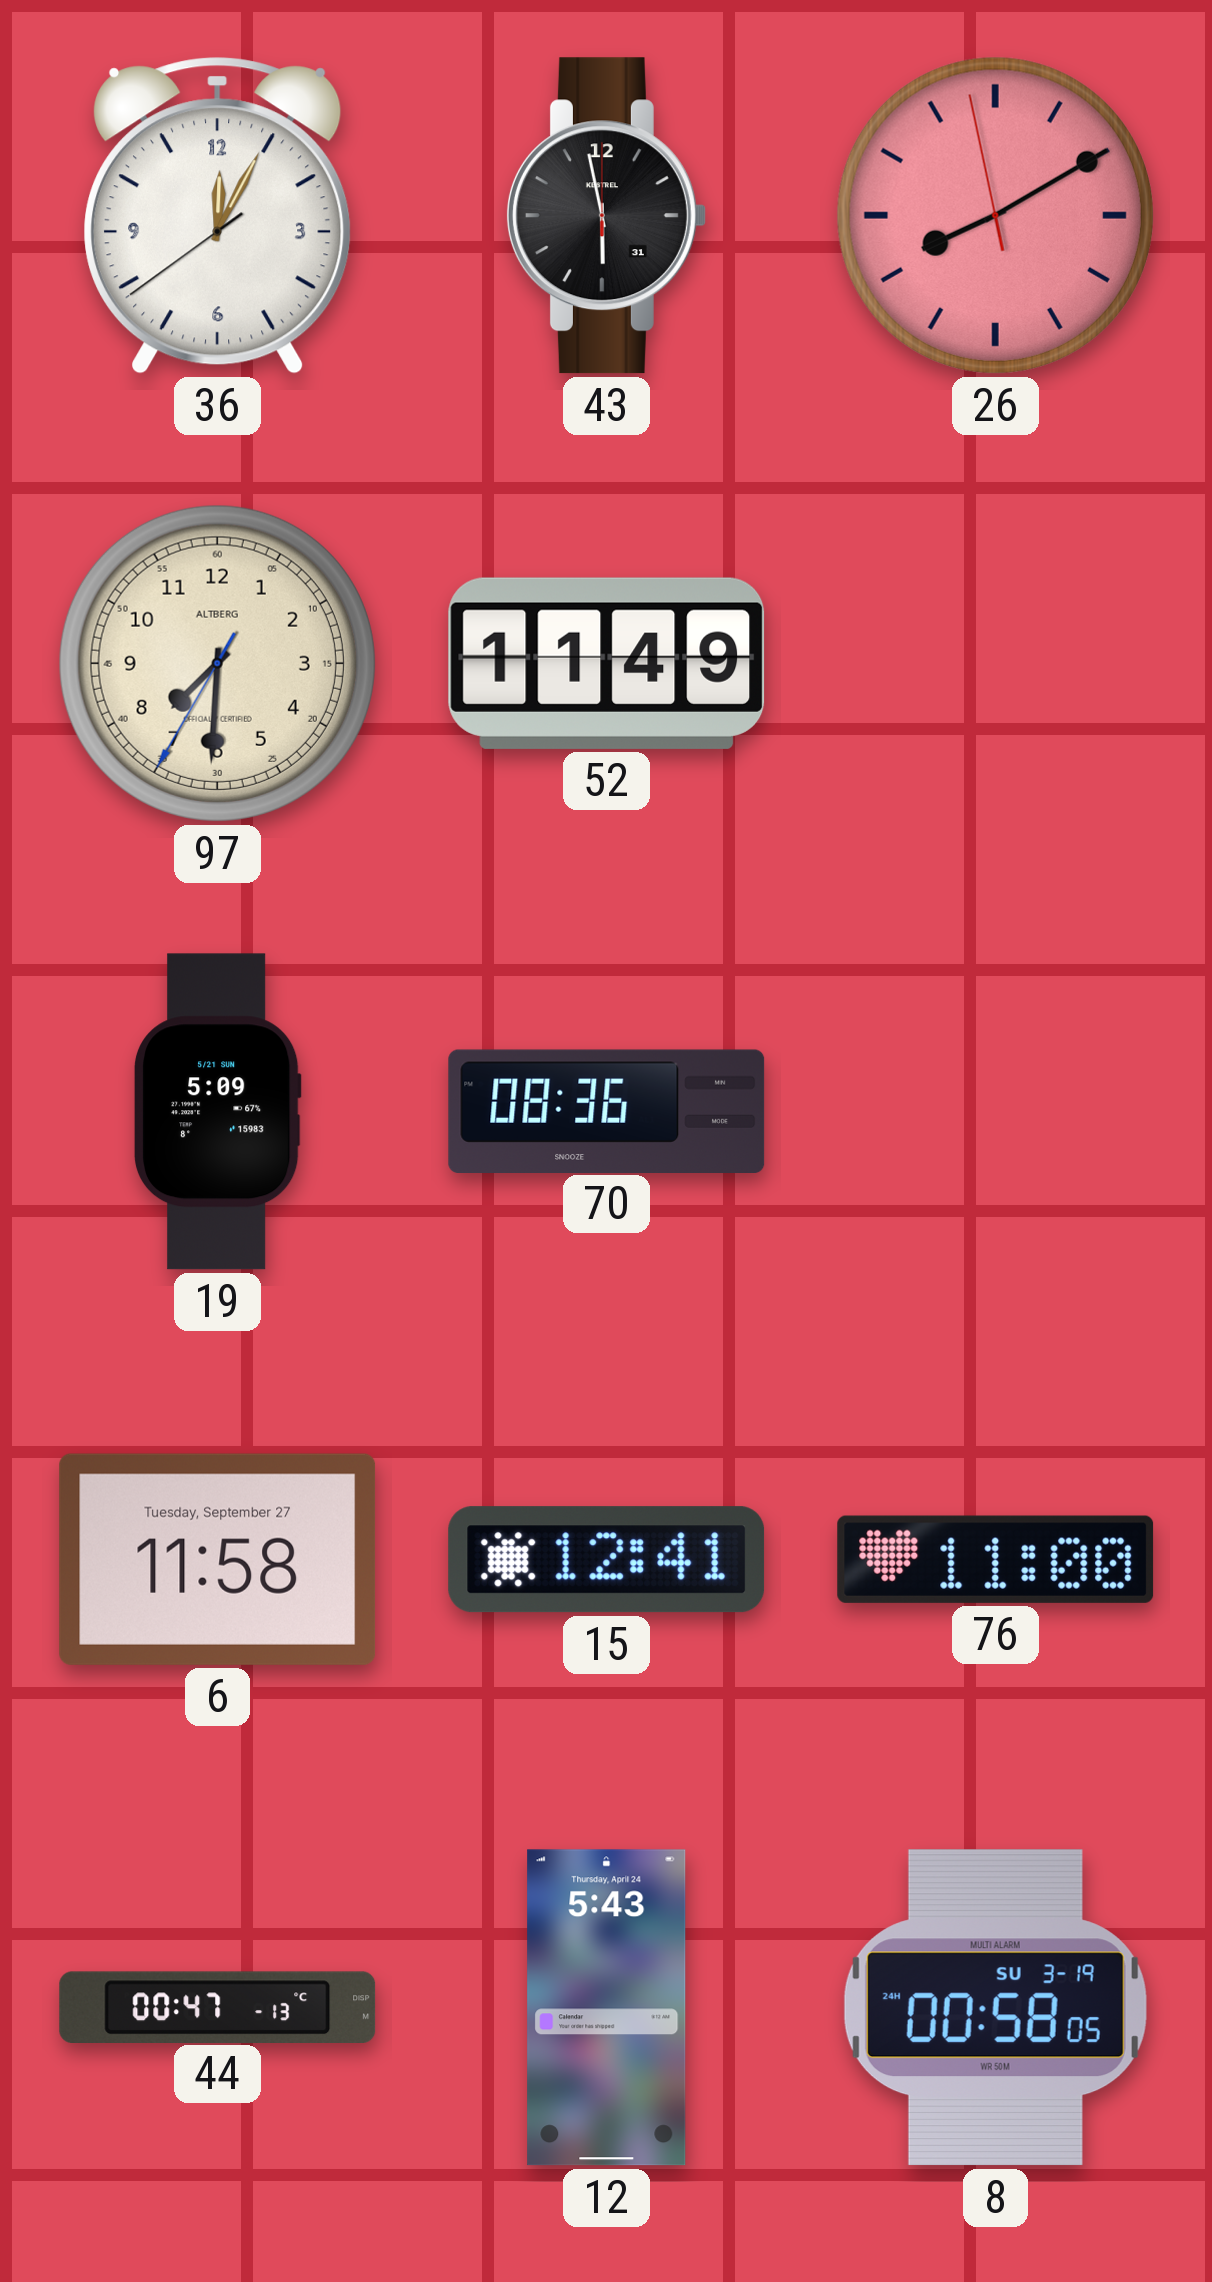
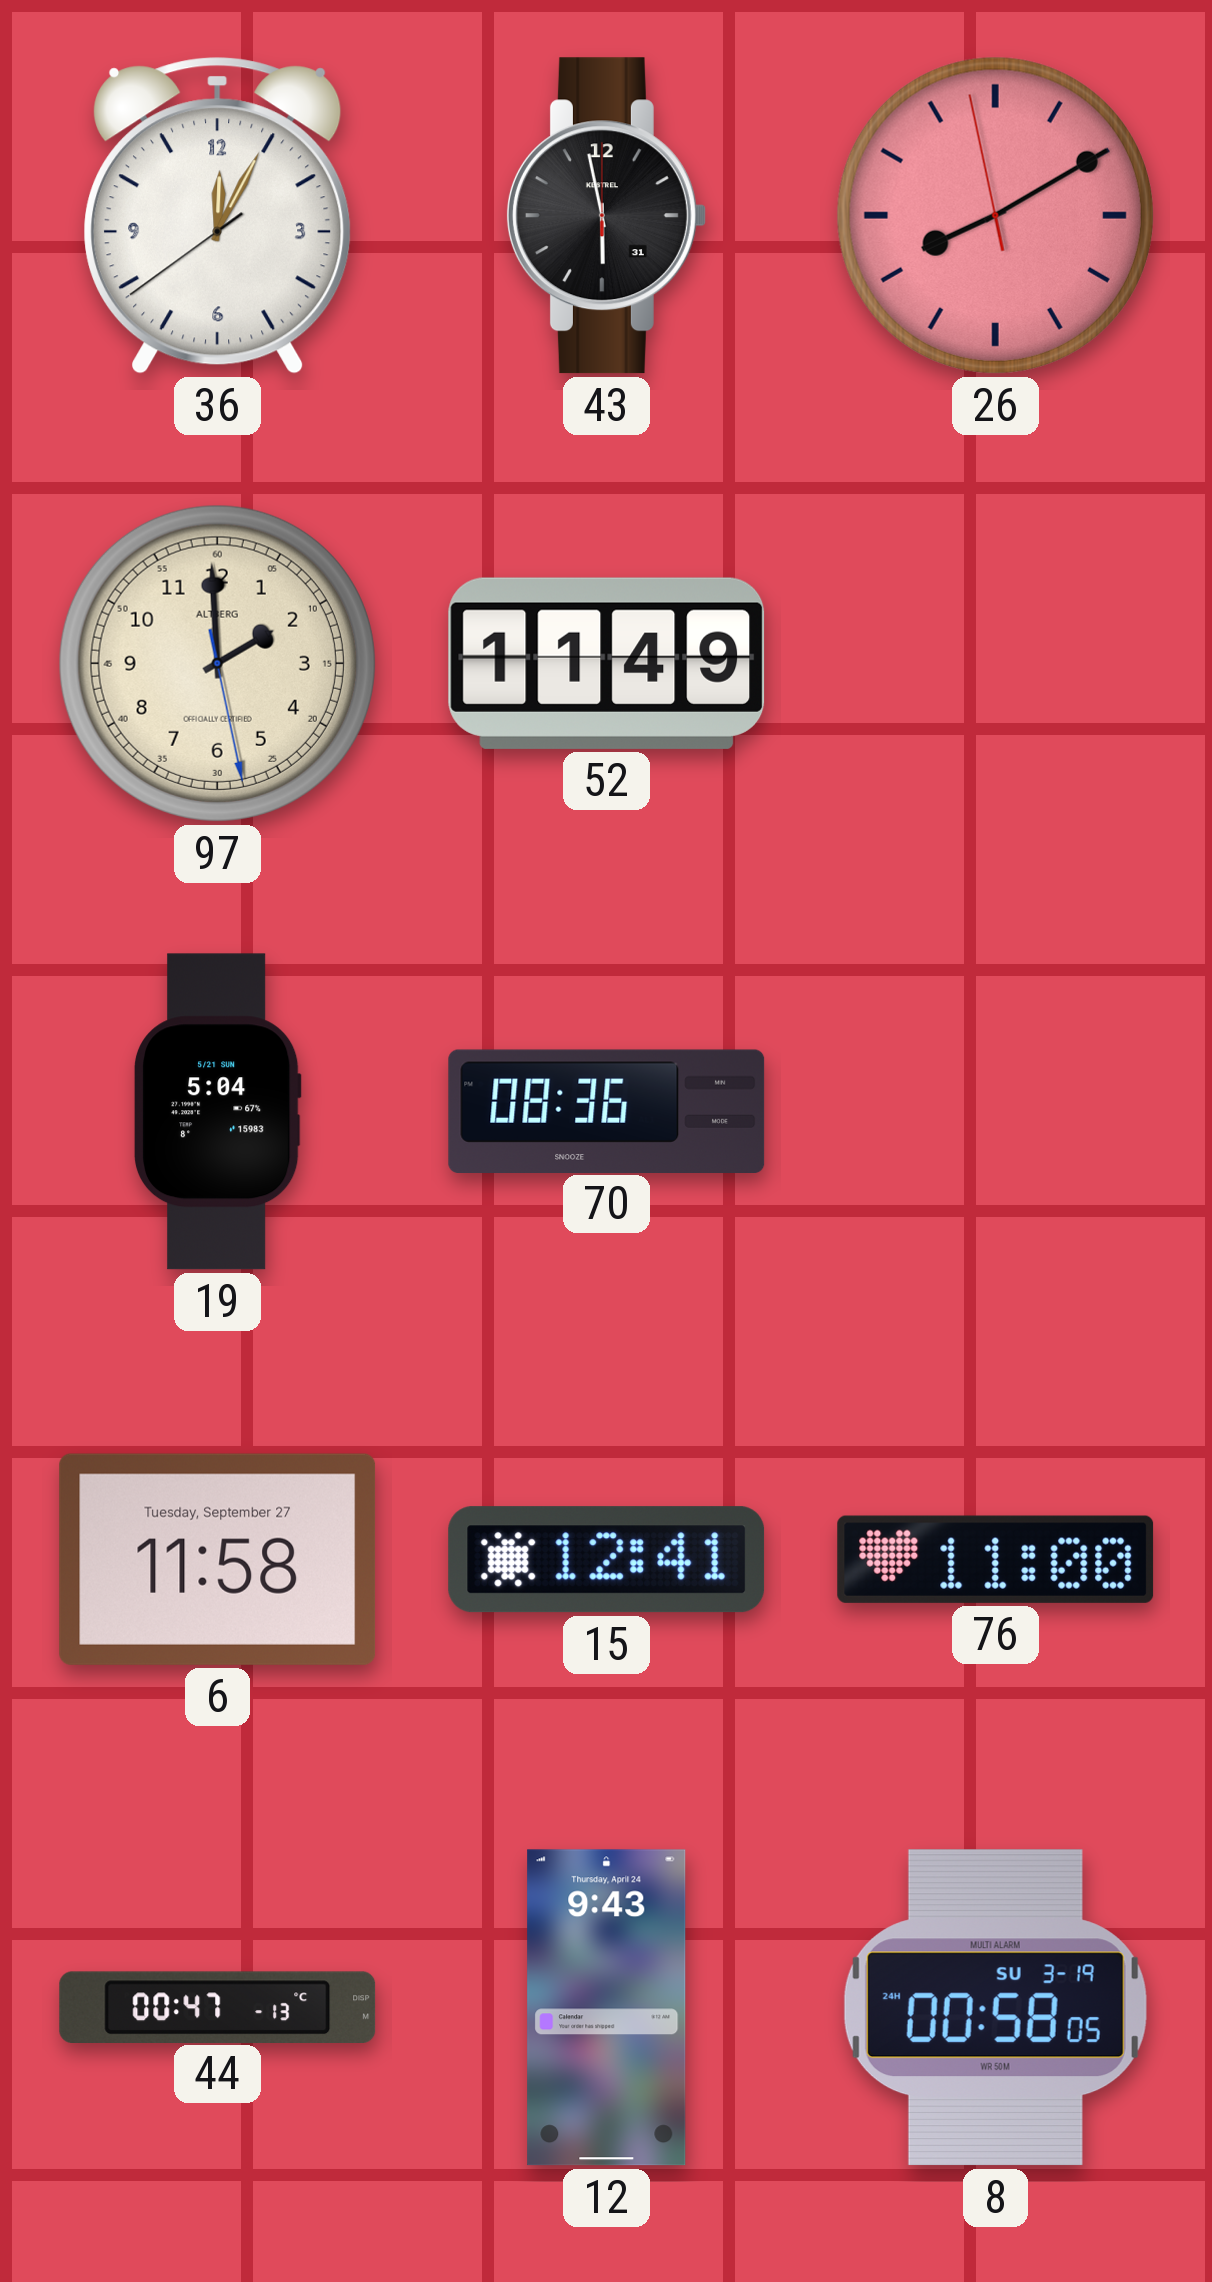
97: 7:30 -> 1:59 (217, 663)
19: 5:09 -> 5:04 (217, 1112)
12: 5:43 -> 9:43 (607, 2008)
